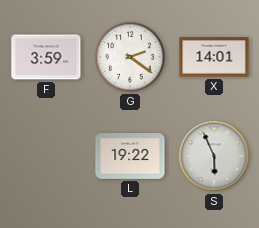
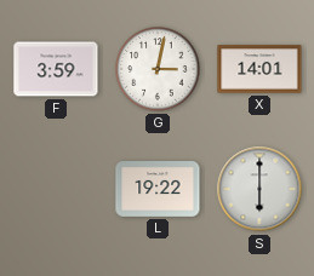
G: 2:21 -> 3:02 (158, 69)
S: 5:56 -> 6:00 (259, 189)
